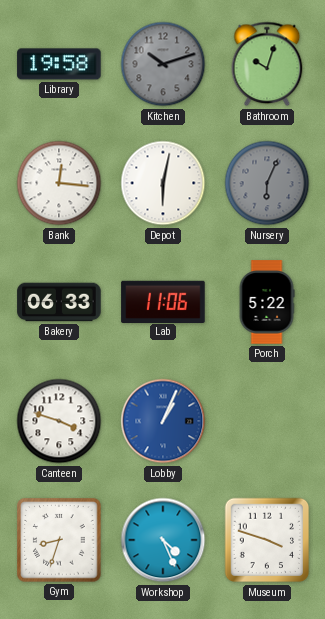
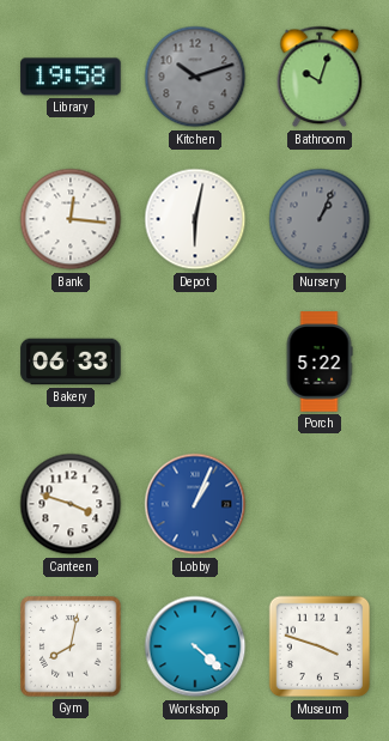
Nursery: 6:04 -> 1:04 (320, 219)
Lab: 11:06 -> none (163, 301)
Gym: 8:33 -> 8:02 (71, 646)
Workshop: 4:26 -> 4:22 (195, 646)
